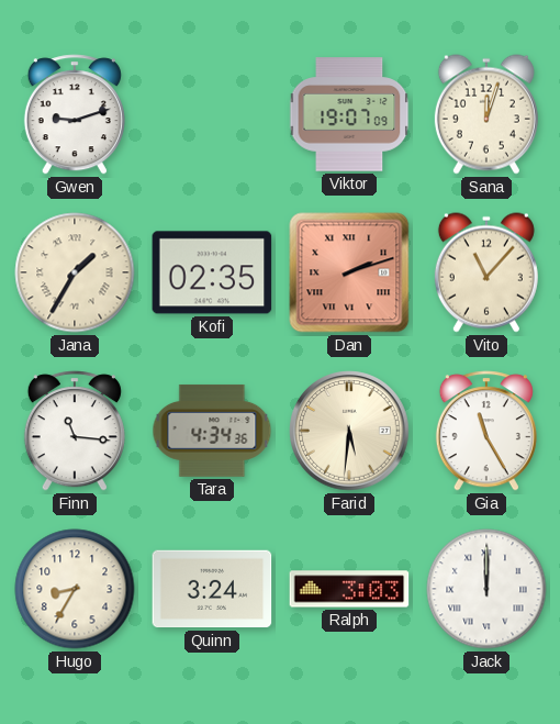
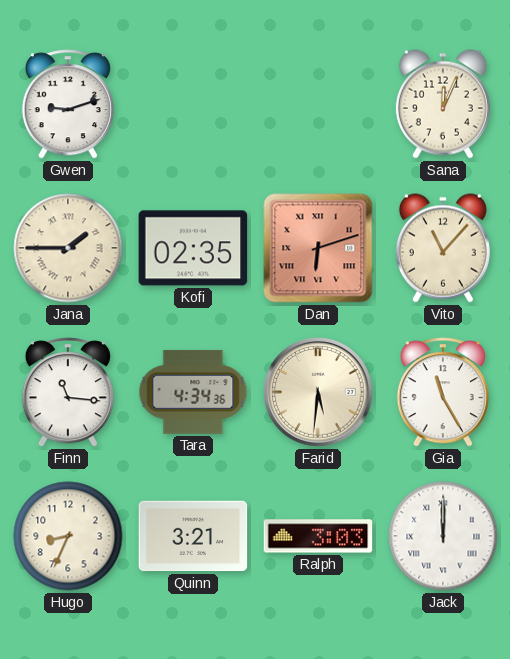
Viktor: 19:07 -> none (349, 114)
Sana: 12:03 -> 12:04 (443, 104)
Jana: 1:35 -> 1:45 (68, 248)
Dan: 2:12 -> 6:12 (318, 248)
Hugo: 8:35 -> 8:34 (68, 536)
Quinn: 3:24 -> 3:21 (193, 536)
